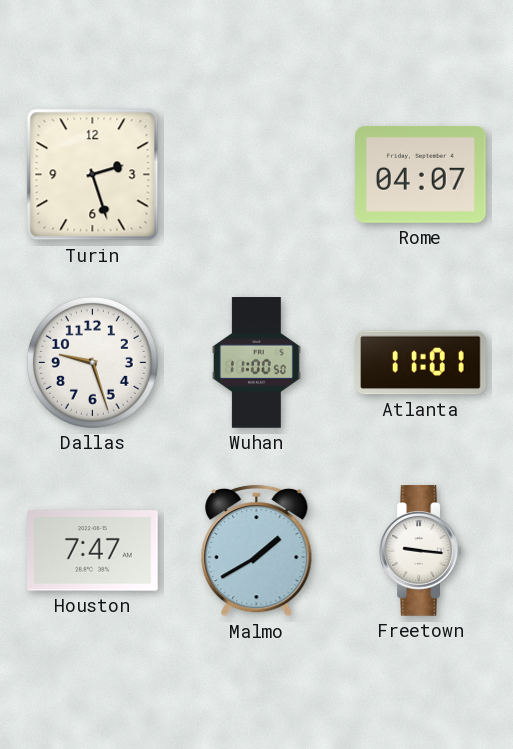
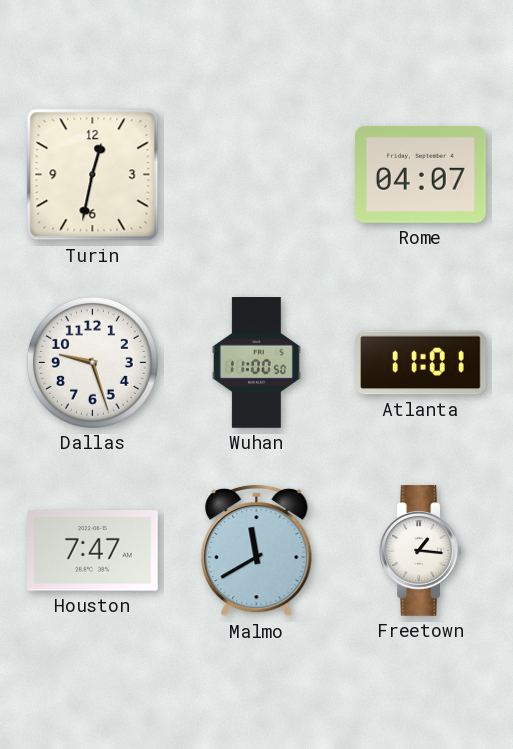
Turin: 2:27 -> 12:32 (93, 175)
Malmo: 1:40 -> 11:40 (257, 551)
Freetown: 9:16 -> 1:16 (421, 551)
